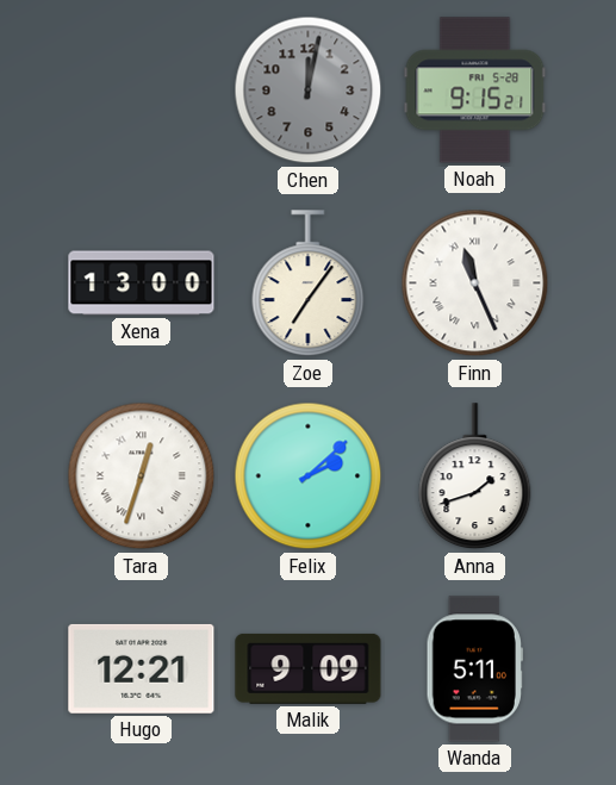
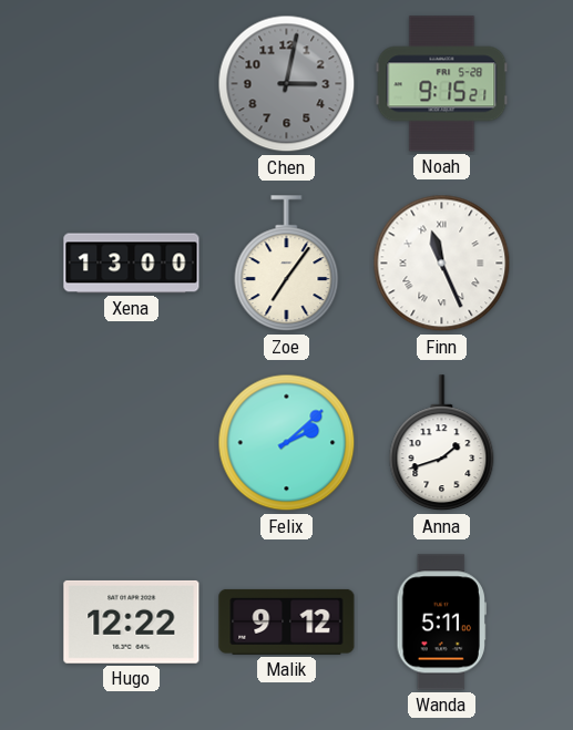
Chen: 12:02 -> 3:02 (287, 84)
Tara: 12:33 -> none (142, 476)
Hugo: 12:21 -> 12:22 (132, 621)
Malik: 9:09 -> 9:12 (287, 621)
